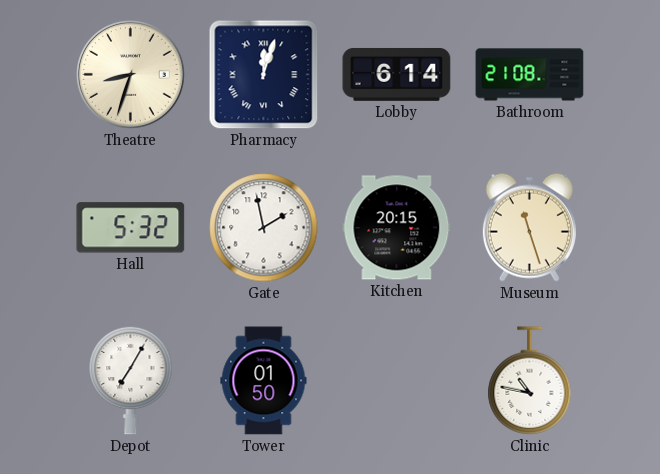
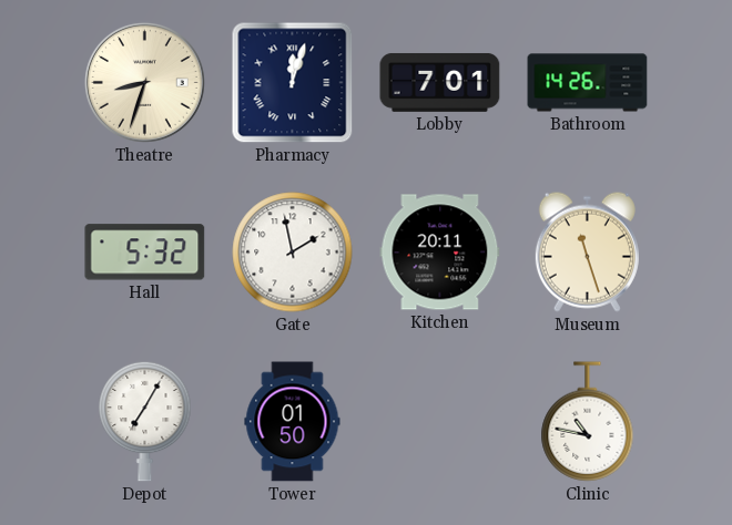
Lobby: 6:14 -> 7:01 (440, 82)
Bathroom: 21:08 -> 14:26 (588, 83)
Kitchen: 20:15 -> 20:11 (440, 253)
